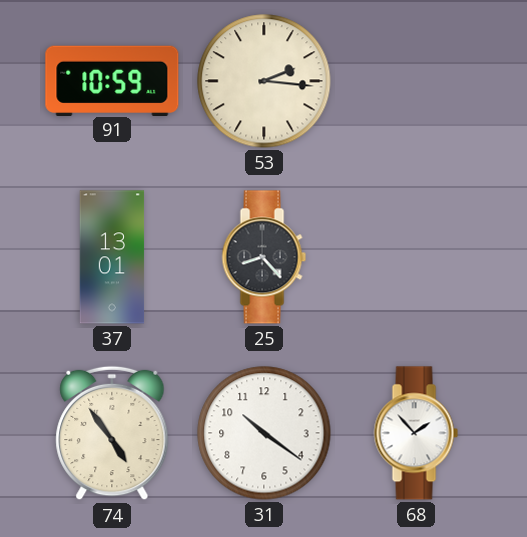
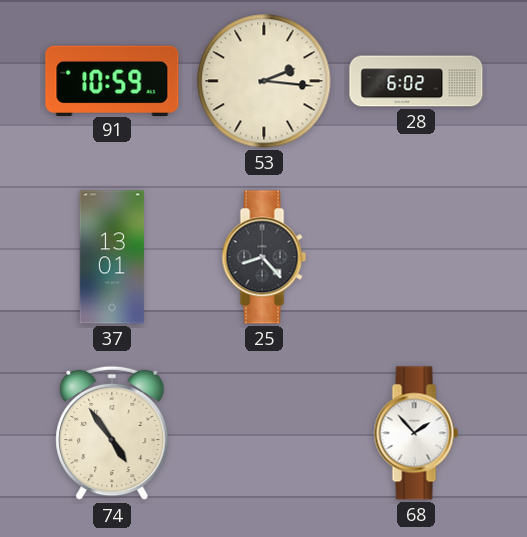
28: none -> 6:02 (416, 81)
31: 10:21 -> none (264, 433)
